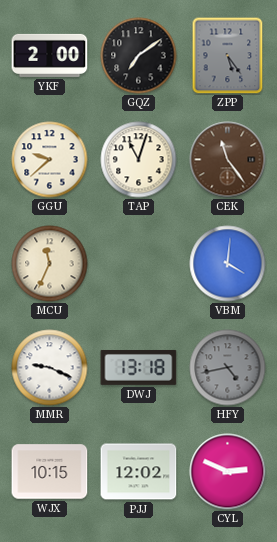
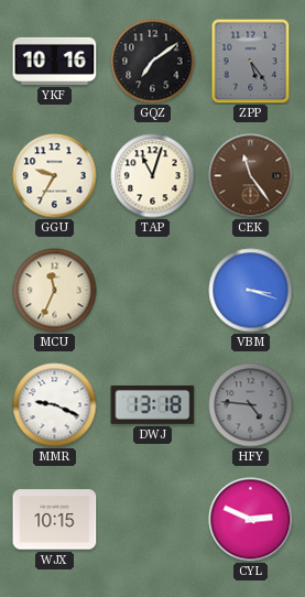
YKF: 2:00 -> 10:16 (55, 61)
GGU: 9:38 -> 9:35 (55, 176)
VBM: 4:01 -> 3:18 (251, 291)
HFY: 4:43 -> 4:46 (251, 405)
PJJ: 12:02 -> none (139, 472)
